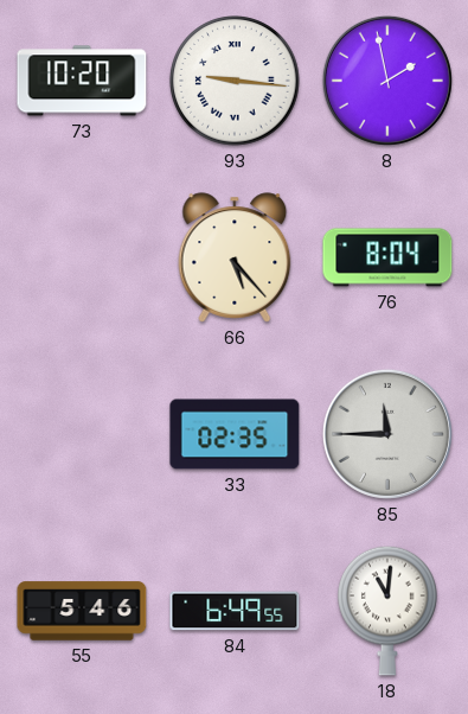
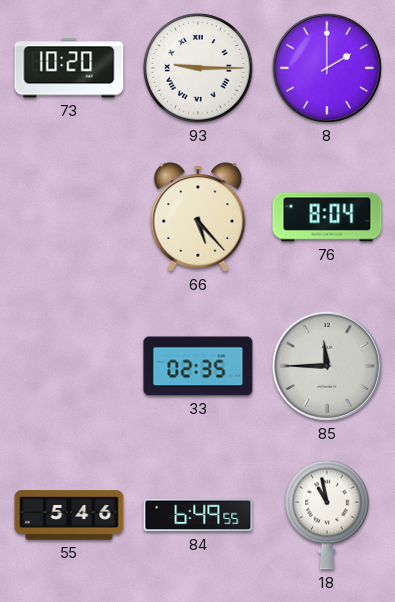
93: 9:16 -> 9:15 (198, 68)
8: 1:58 -> 2:00 (327, 68)
18: 11:01 -> 10:58 (327, 515)
